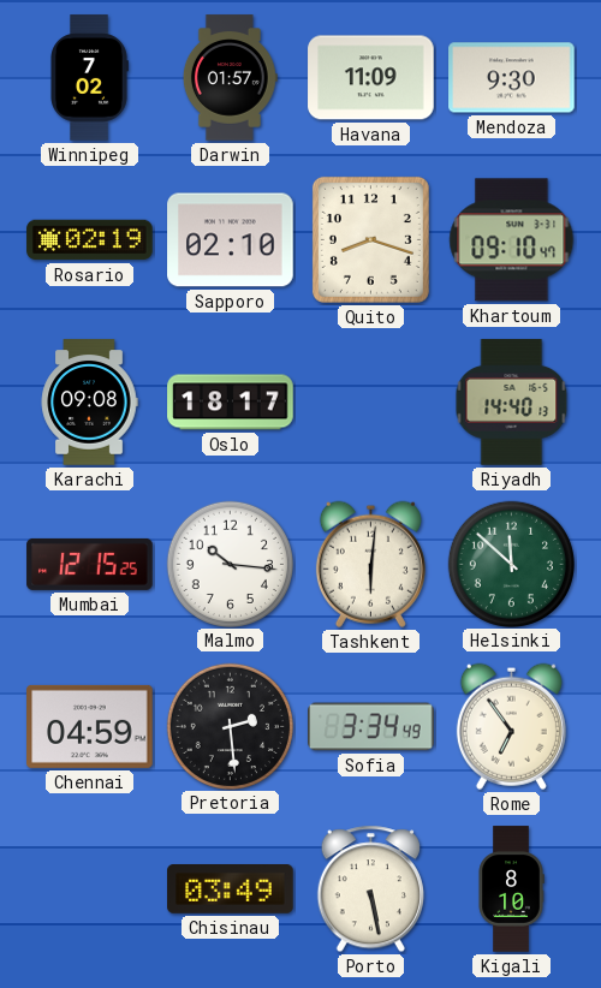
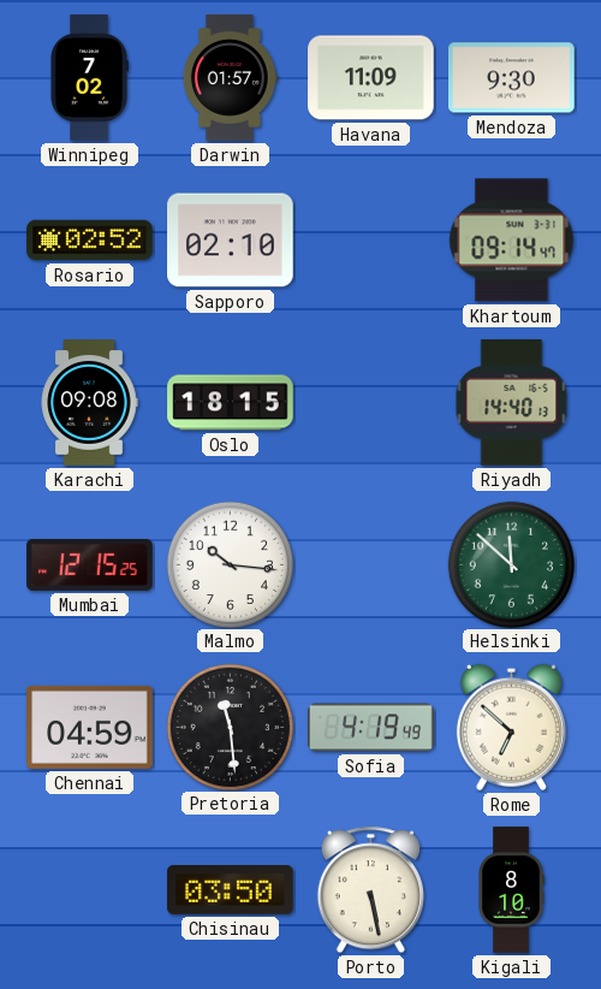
Rosario: 02:19 -> 02:52 (90, 241)
Quito: 8:18 -> none (370, 239)
Khartoum: 09:10 -> 09:14 (512, 241)
Oslo: 18:17 -> 18:15 (231, 403)
Tashkent: 6:01 -> none (370, 564)
Pretoria: 2:29 -> 11:29 (230, 727)
Sofia: 3:34 -> 4:19 (371, 728)
Rome: 6:54 -> 6:52 (511, 727)
Chisinau: 03:49 -> 03:50 (231, 890)
